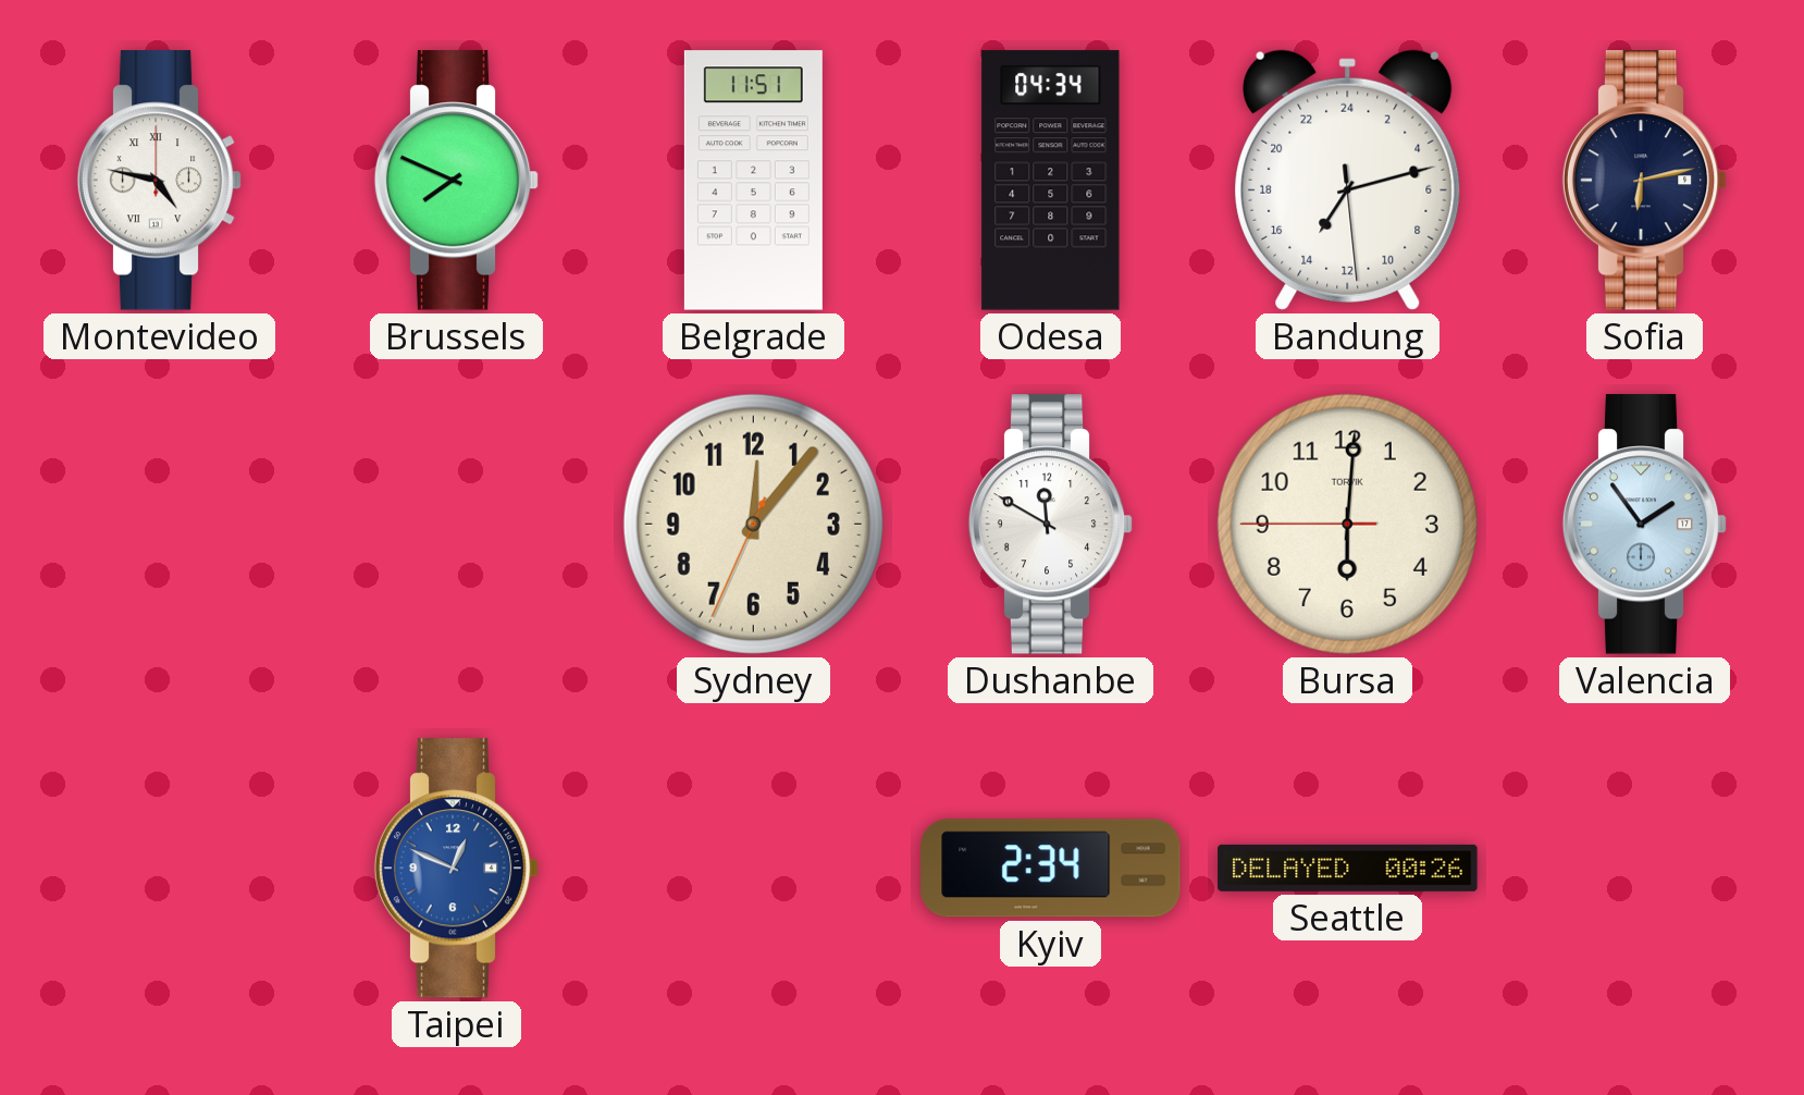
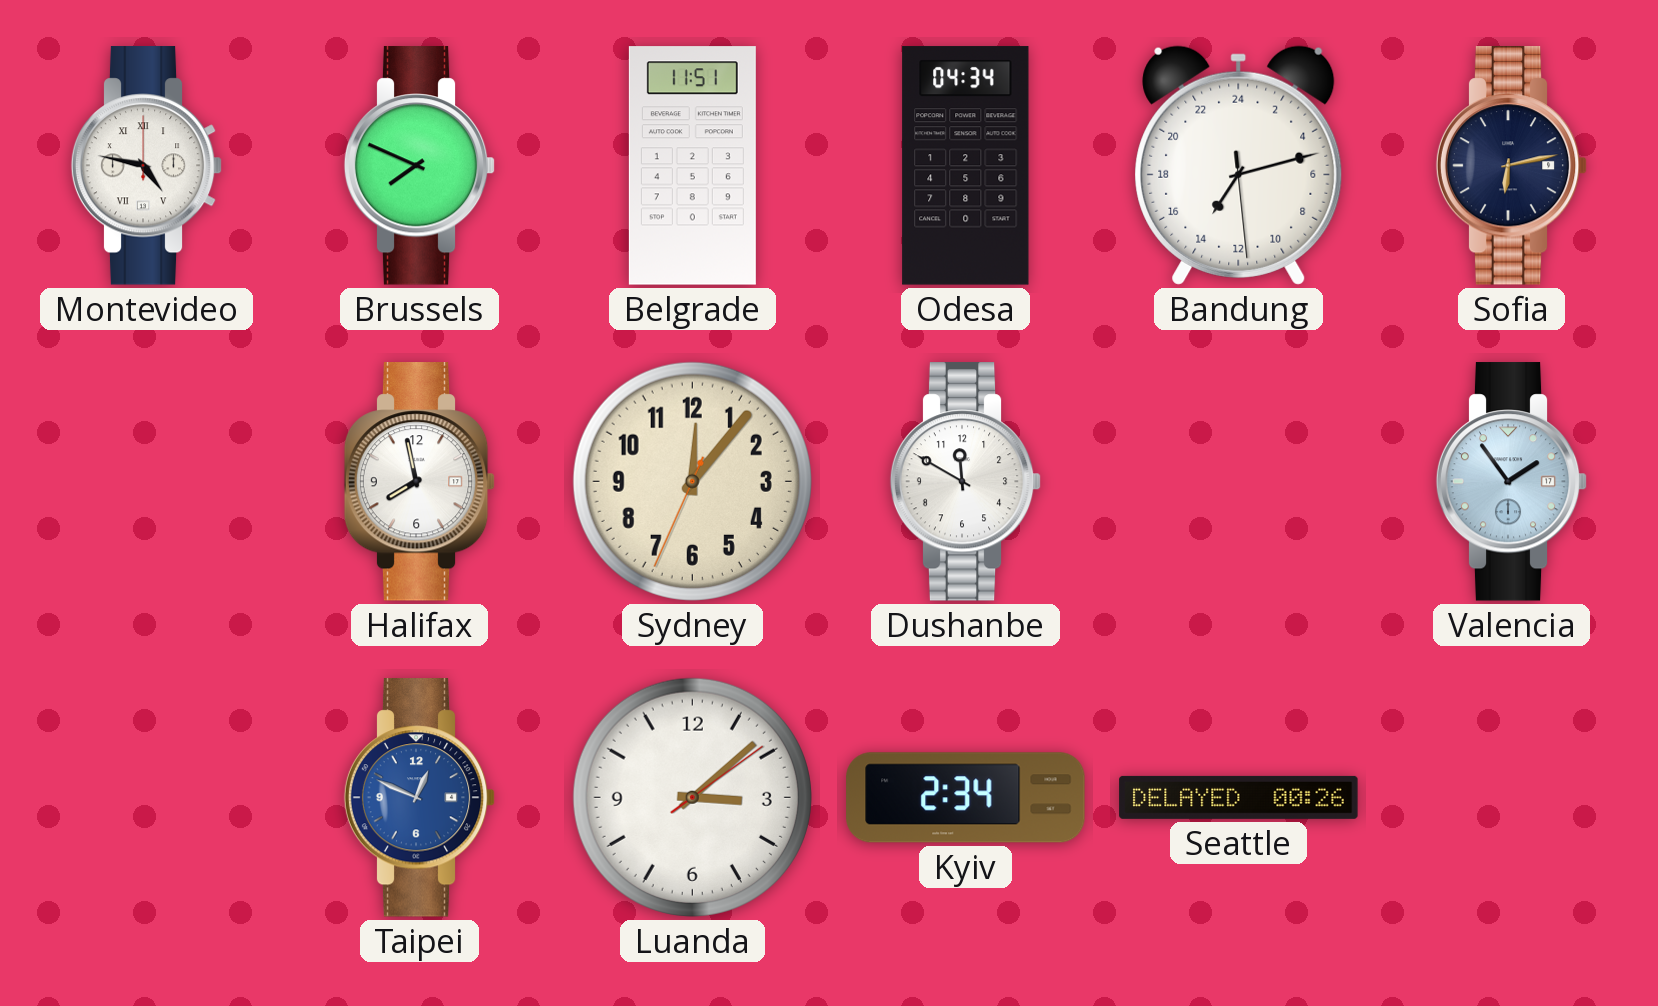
Halifax: none -> 7:58 (420, 482)
Bursa: 6:00 -> none (1347, 524)
Luanda: none -> 3:08 (692, 797)
